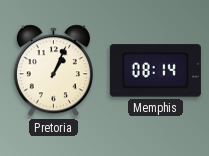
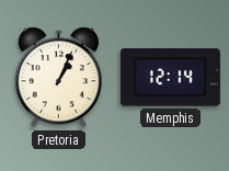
Memphis: 08:14 -> 12:14 (170, 78)
